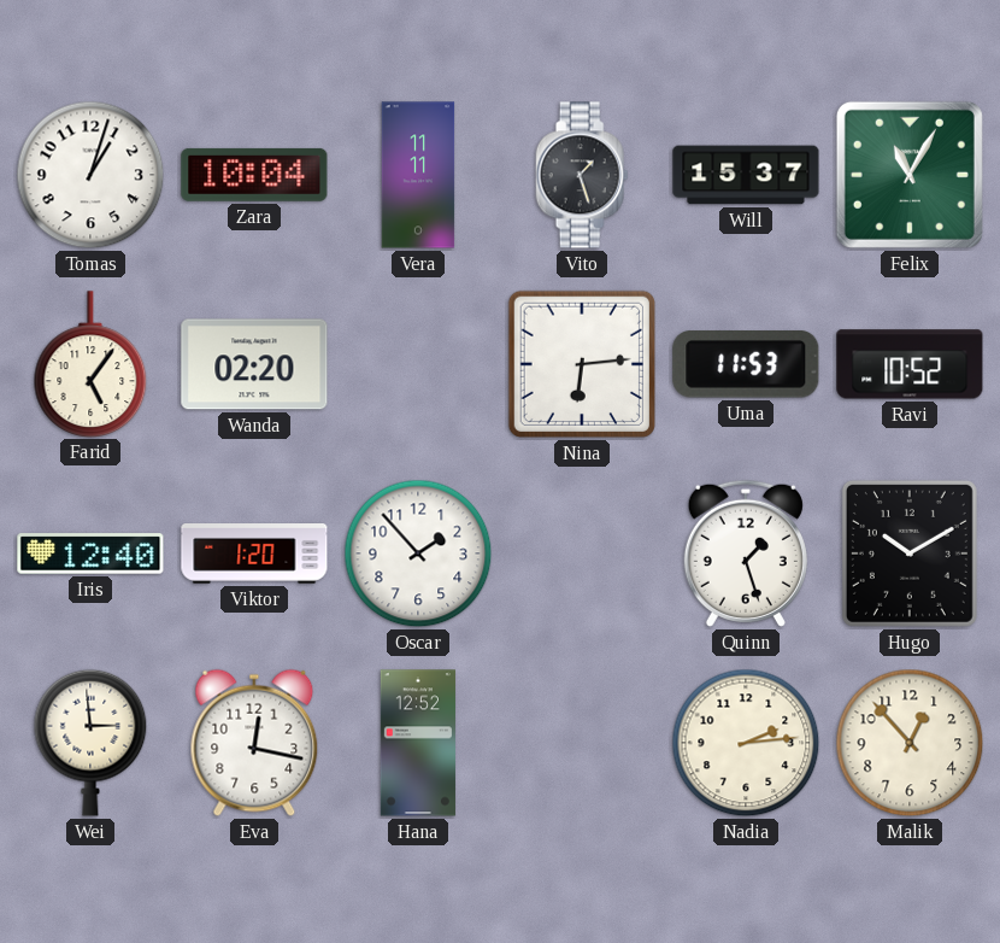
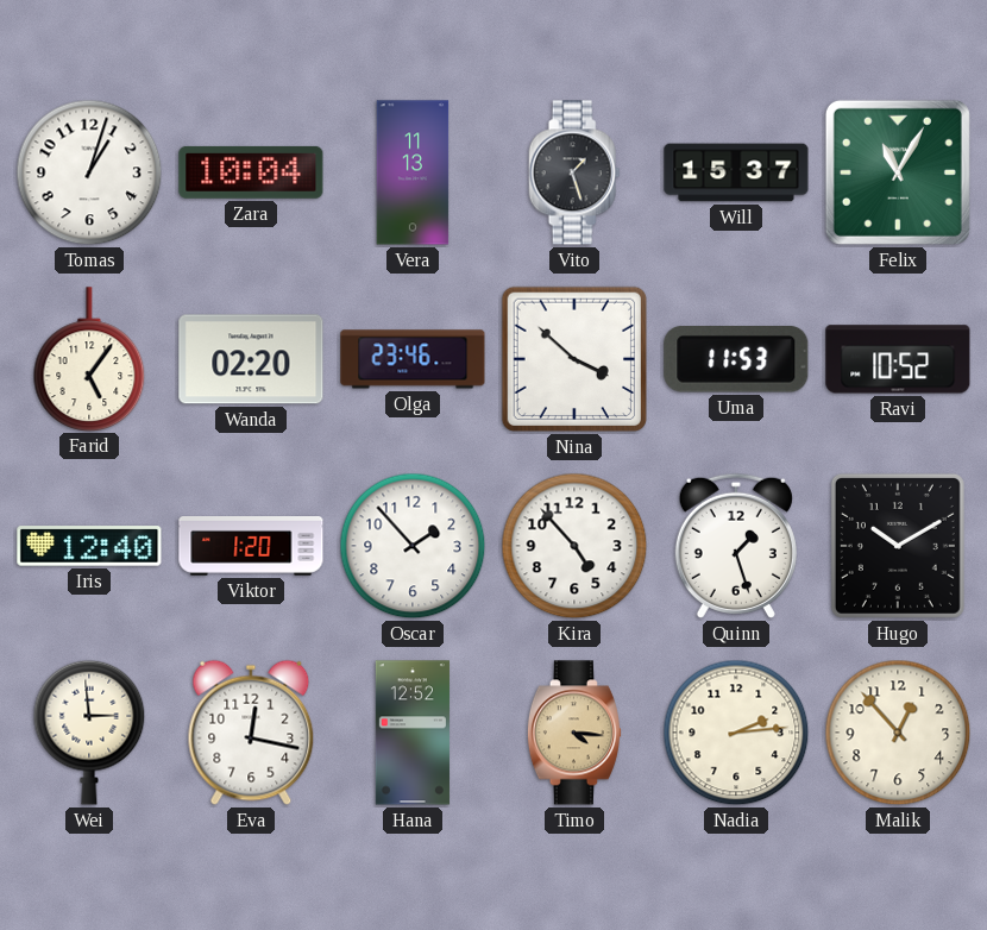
Vera: 11:11 -> 11:13 (413, 172)
Olga: none -> 23:46 (413, 359)
Nina: 6:14 -> 3:52 (574, 359)
Kira: none -> 4:53 (574, 546)
Timo: none -> 4:16 (574, 733)
